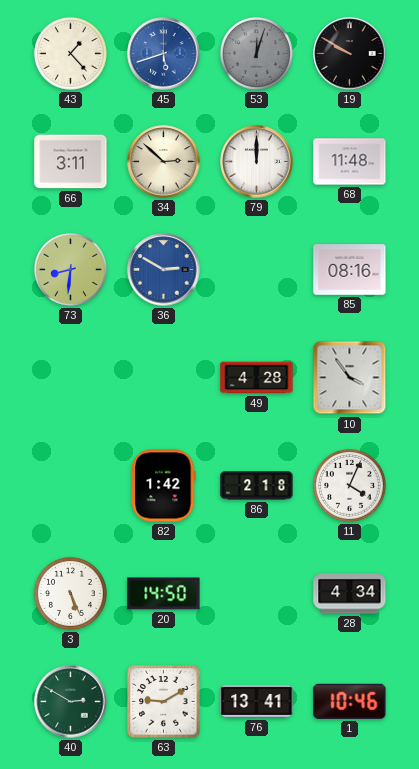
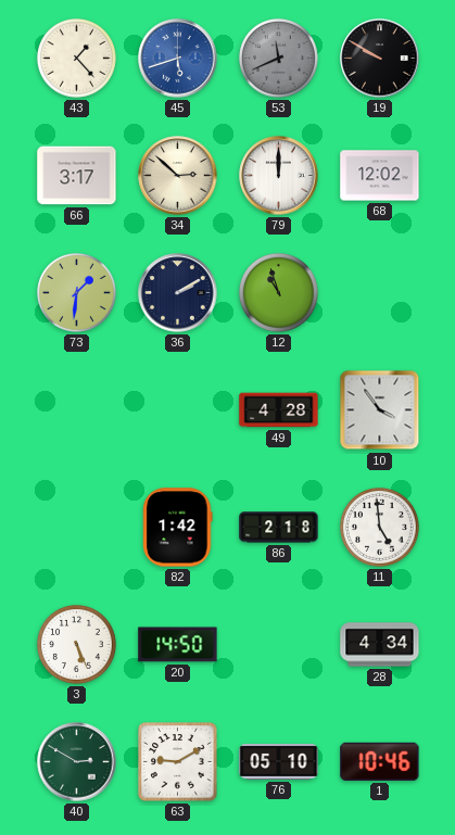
53: 12:03 -> 11:41 (278, 58)
66: 3:11 -> 3:17 (77, 176)
68: 11:48 -> 12:02 (380, 176)
73: 8:31 -> 1:31 (76, 292)
36: 2:50 -> 2:10 (178, 293)
36 dial: blue -> navy (178, 293)
12: none -> 10:57 (278, 292)
85: 08:16 -> none (350, 270)
11: 4:04 -> 4:59 (379, 527)
76: 13:41 -> 05:10 (279, 762)
